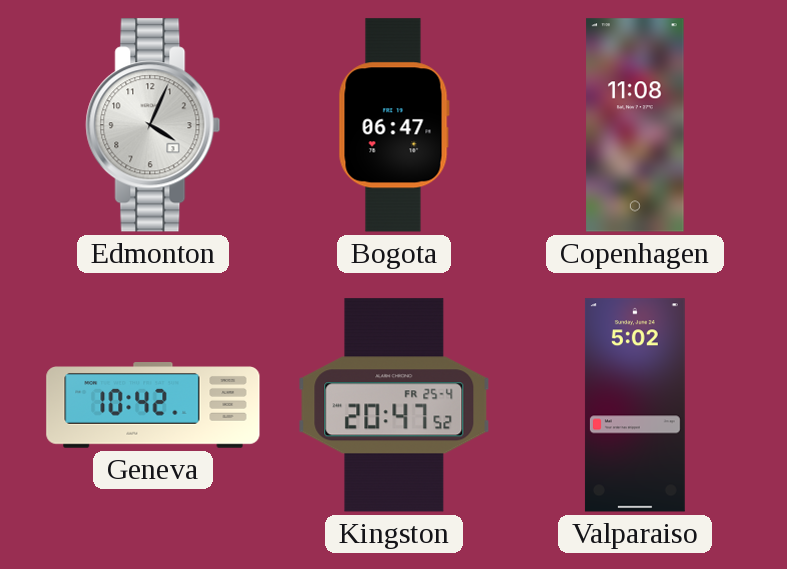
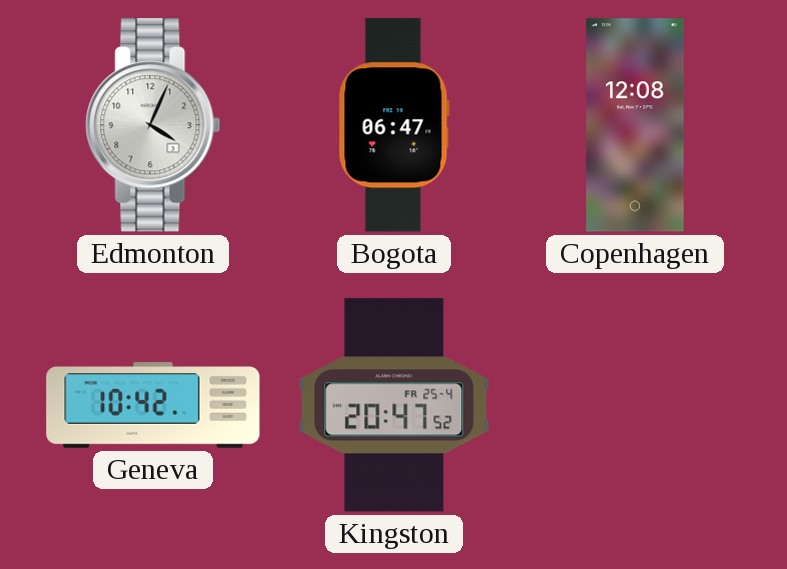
Copenhagen: 11:08 -> 12:08 (635, 125)
Valparaiso: 5:02 -> none (635, 405)
